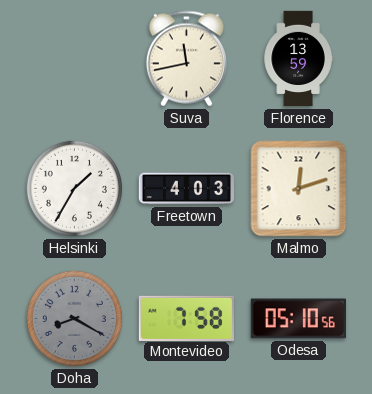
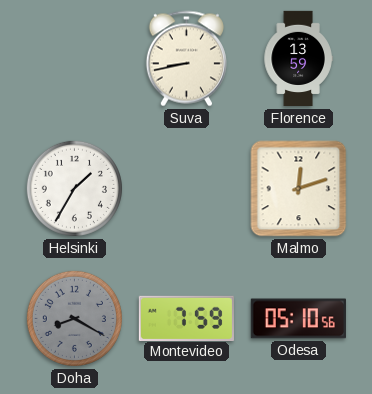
Suva: 11:43 -> 8:43 (186, 59)
Freetown: 4:03 -> none (186, 189)
Montevideo: 7:58 -> 7:59 (186, 318)
